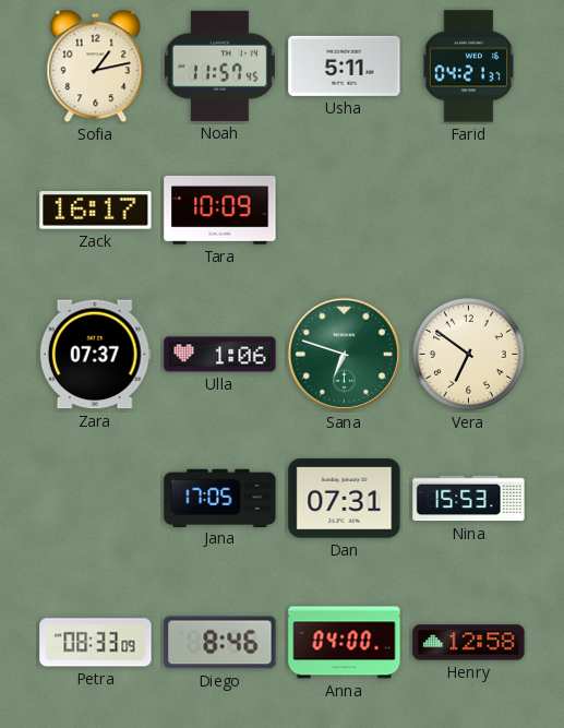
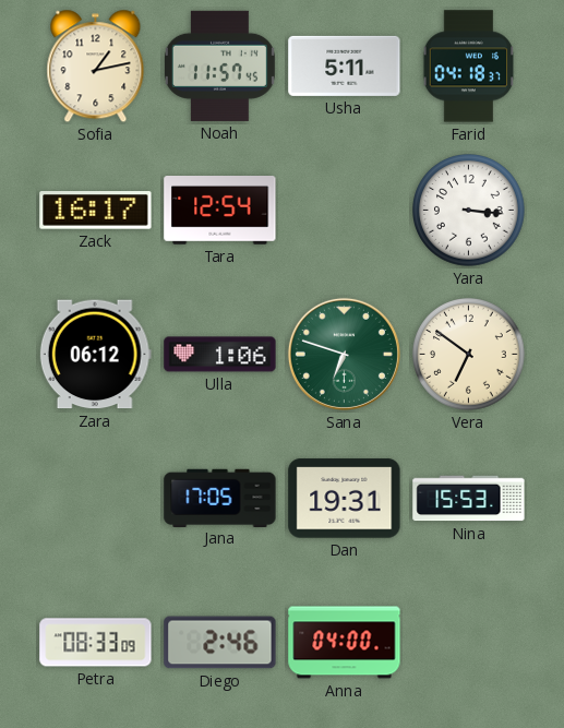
Farid: 04:21 -> 04:18 (469, 67)
Tara: 10:09 -> 12:54 (220, 211)
Yara: none -> 3:16 (469, 211)
Zara: 07:37 -> 06:12 (95, 355)
Dan: 07:31 -> 19:31 (345, 499)
Diego: 8:46 -> 2:46 (220, 643)
Henry: 12:58 -> none (469, 643)
